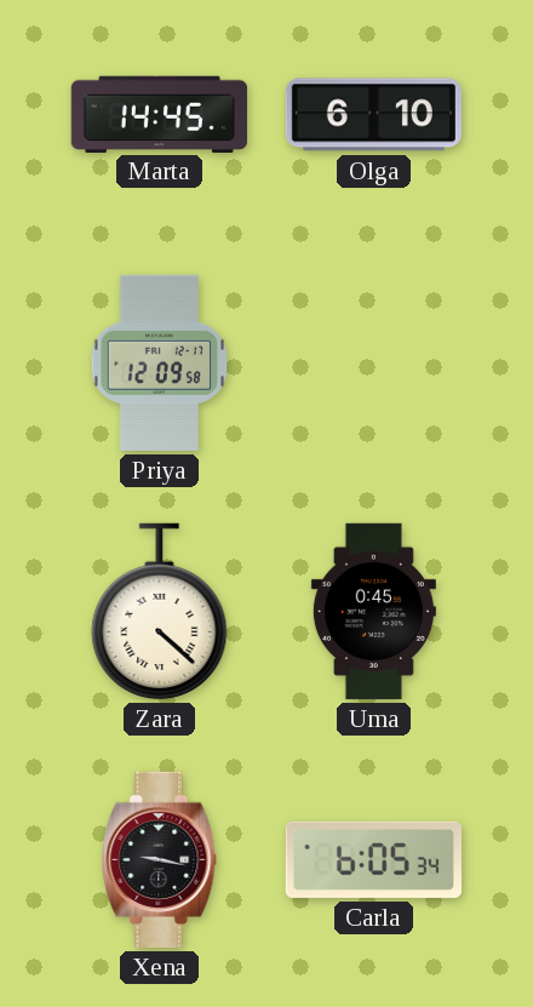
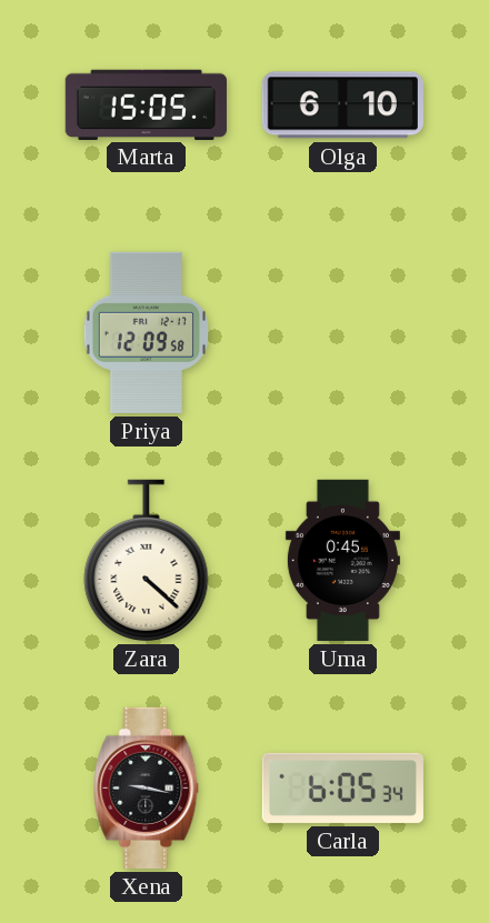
Marta: 14:45 -> 15:05 (146, 104)
